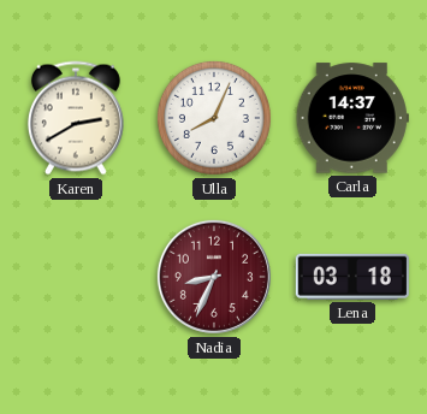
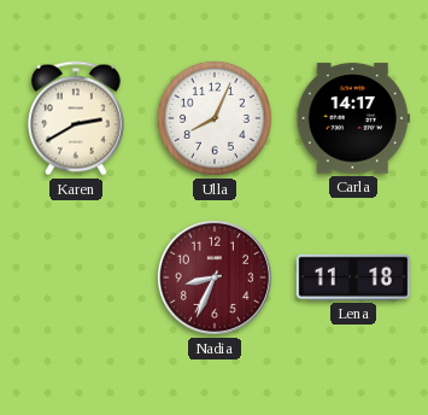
Carla: 14:37 -> 14:17 (353, 118)
Lena: 03:18 -> 11:18 (353, 277)
